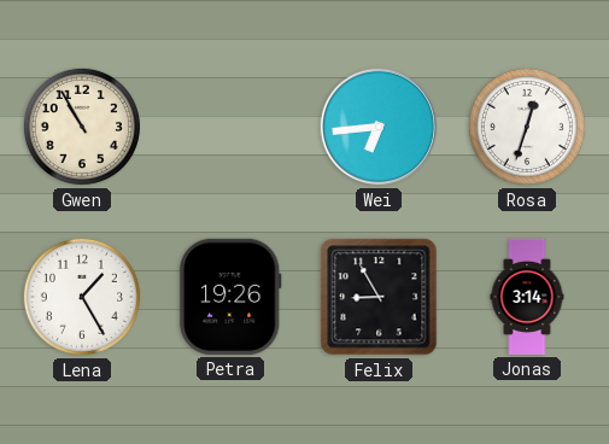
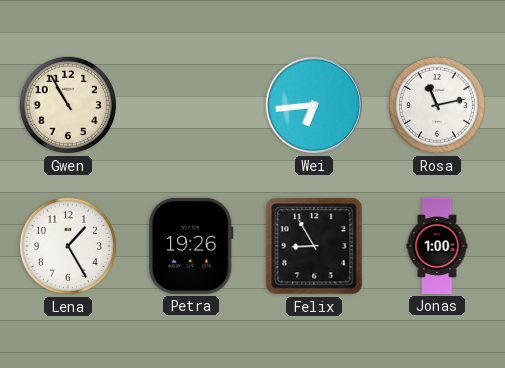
Rosa: 12:33 -> 11:13 (437, 105)
Jonas: 3:14 -> 1:00 (437, 246)
